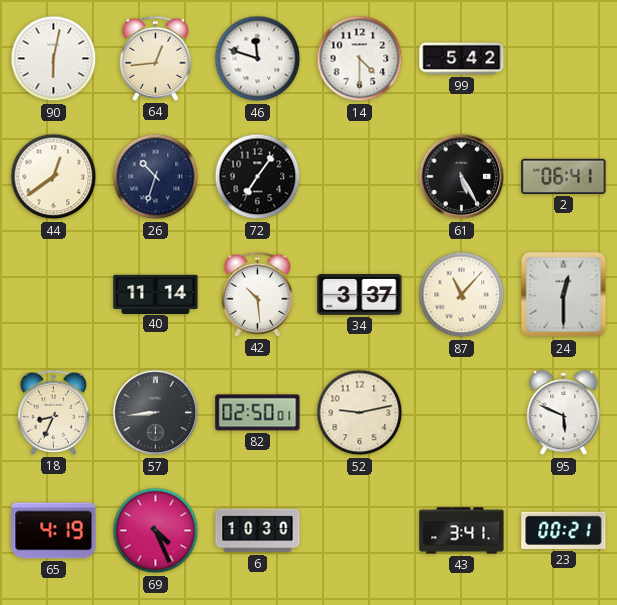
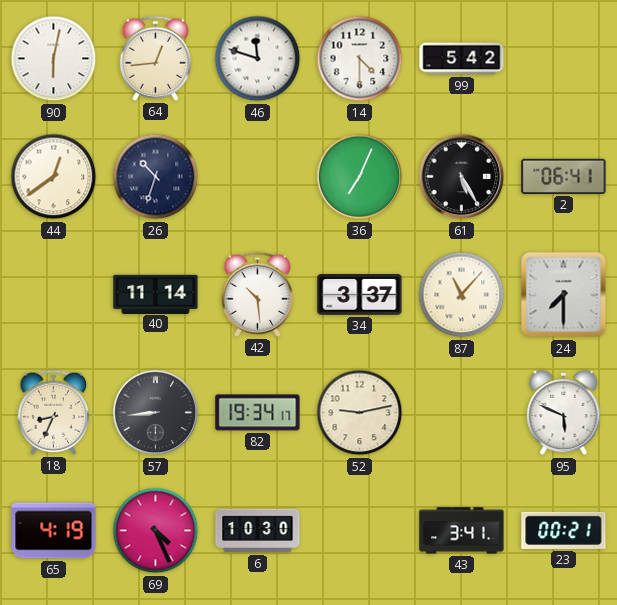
72: 7:06 -> none (258, 177)
36: none -> 7:04 (360, 177)
24: 12:30 -> 7:30 (564, 295)
82: 02:50 -> 19:34 (258, 413)
